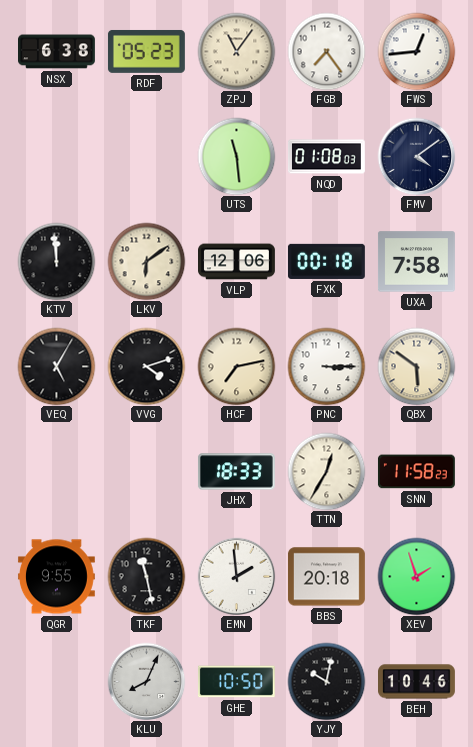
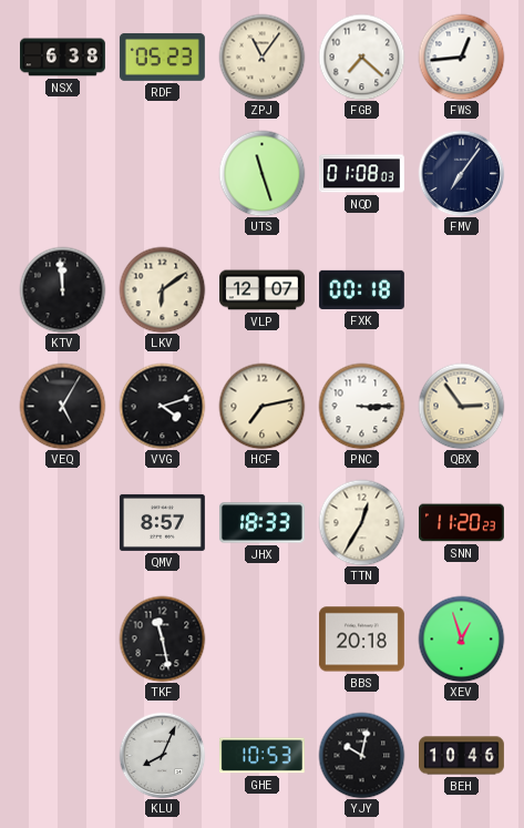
FGB: 7:24 -> 7:22 (361, 57)
UTS: 11:29 -> 11:27 (261, 173)
FMV: 4:09 -> 7:06 (461, 173)
VLP: 12:06 -> 12:07 (263, 290)
UXA: 7:58 -> none (416, 262)
QBX: 5:51 -> 2:54 (461, 406)
QMV: none -> 8:57 (162, 522)
SNN: 11:58 -> 11:20 (461, 523)
QGR: 9:55 -> none (56, 577)
EMN: 1:59 -> none (236, 576)
XEV: 1:57 -> 12:57 (461, 638)
GHE: 10:50 -> 10:53 (261, 756)
